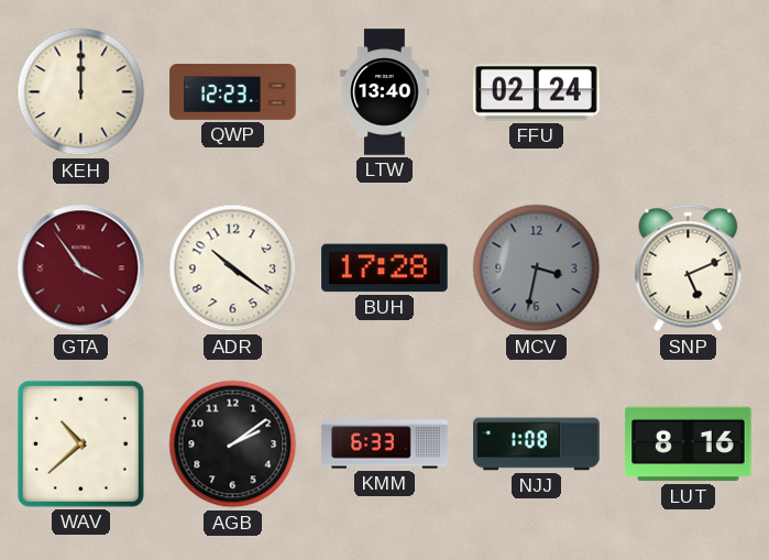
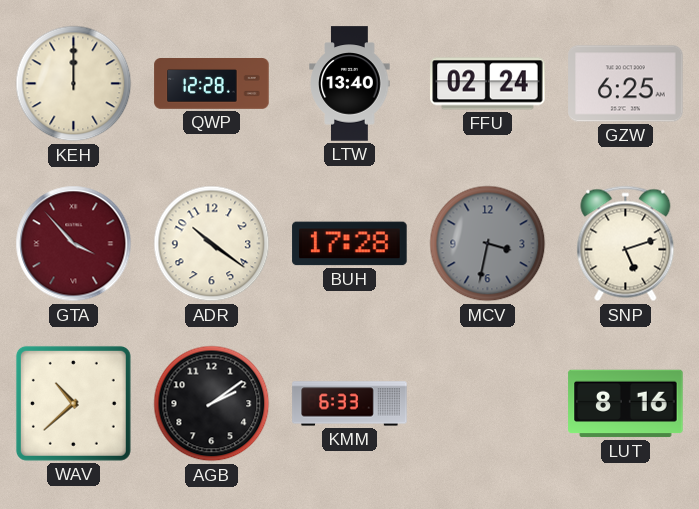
QWP: 12:23 -> 12:28 (212, 84)
GZW: none -> 6:25 (626, 84)
GTA: 3:54 -> 3:53 (74, 244)
SNP: 5:11 -> 5:12 (626, 244)
NJJ: 1:08 -> none (537, 444)
